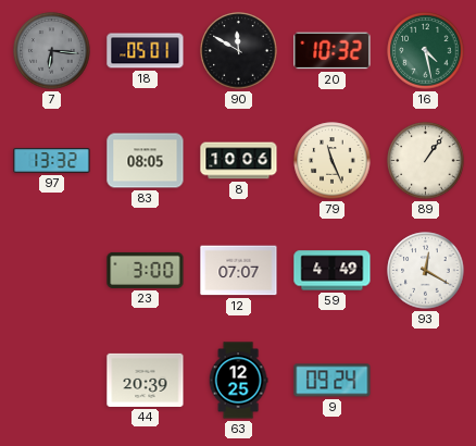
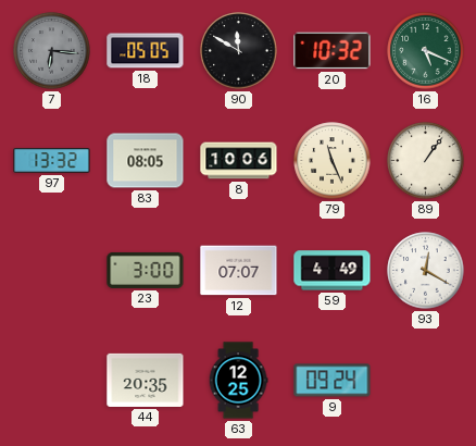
18: 05:01 -> 05:05 (146, 51)
16: 4:28 -> 5:19 (426, 51)
44: 20:39 -> 20:35 (146, 380)
